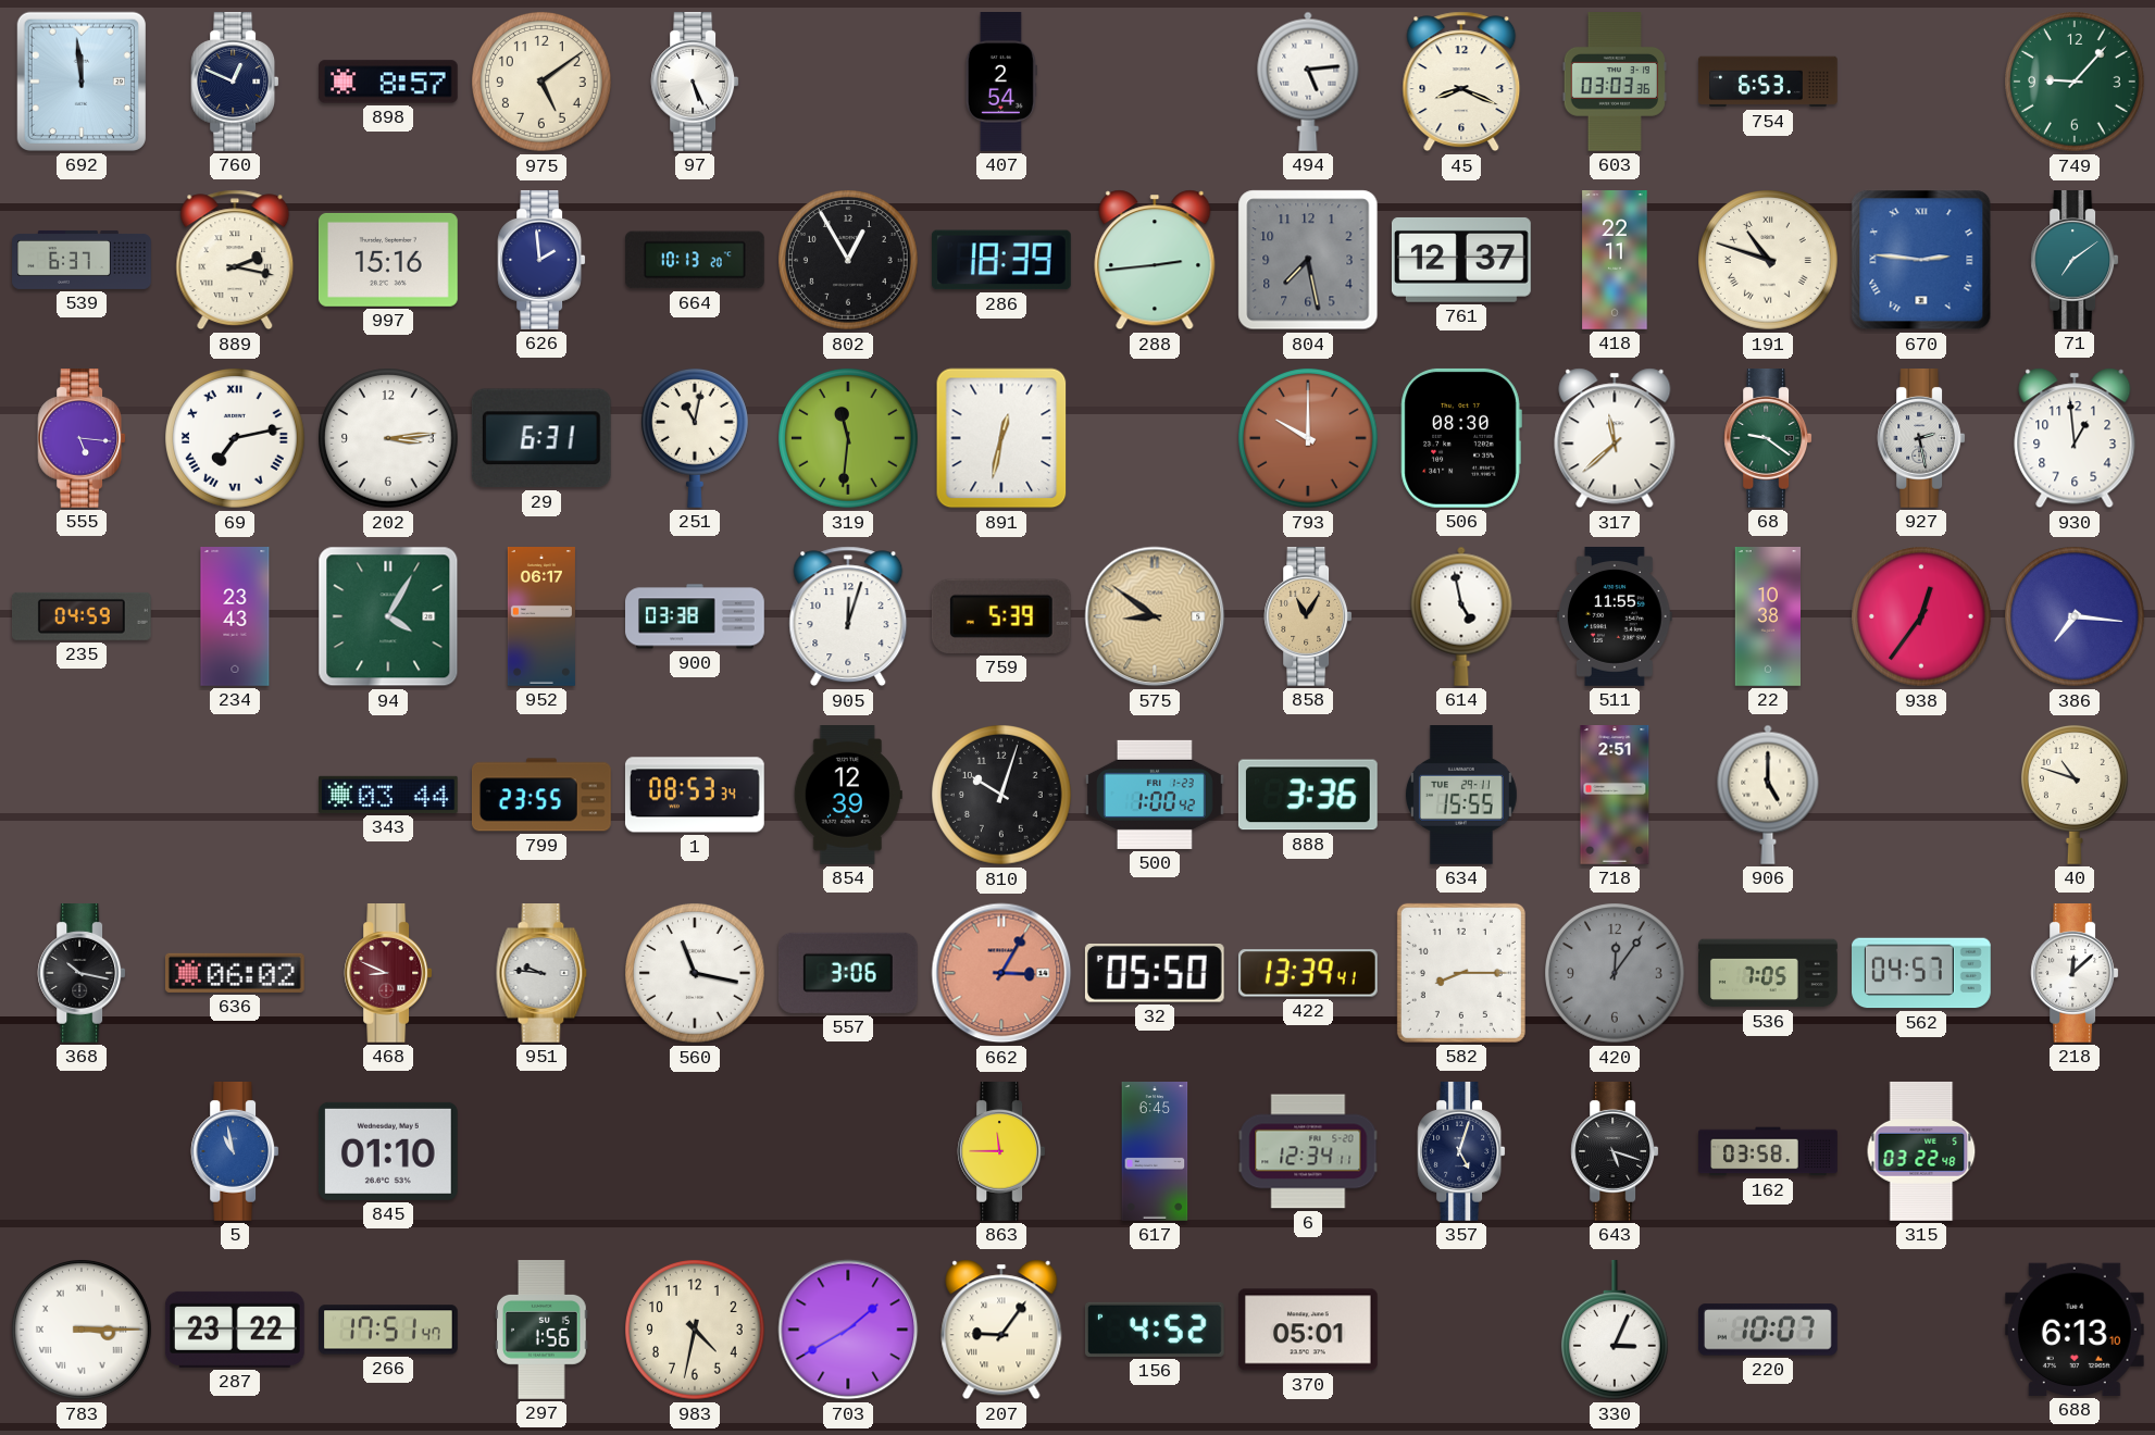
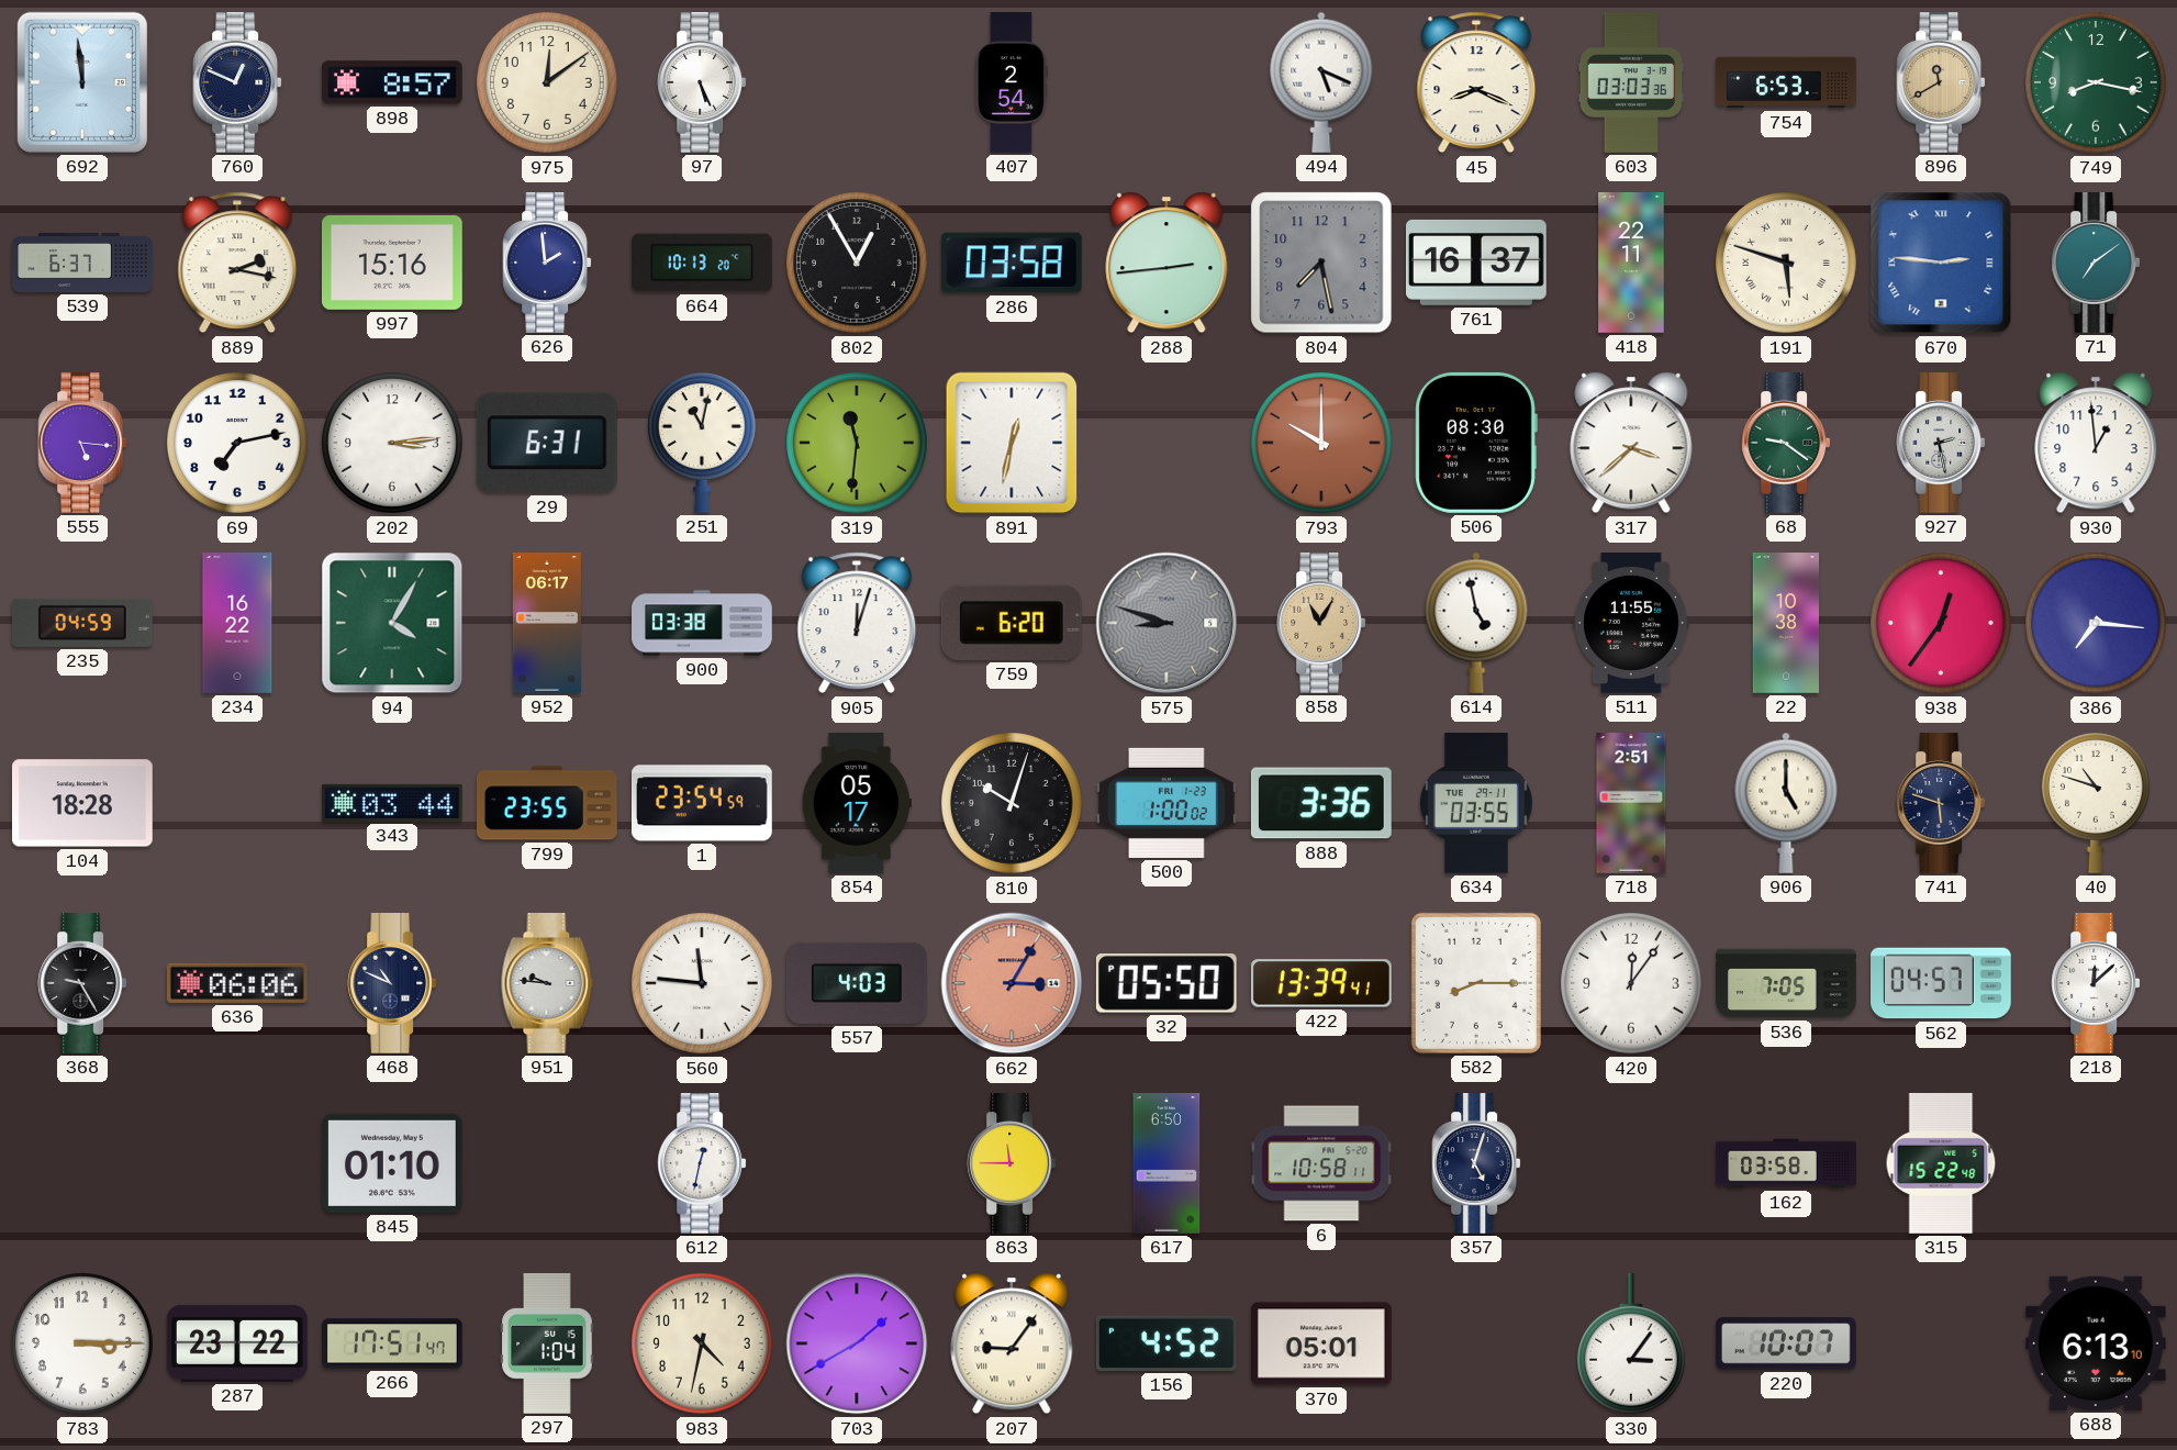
975: 5:09 -> 12:09 (548, 83)
494: 5:14 -> 5:19 (1321, 82)
896: none -> 11:40 (1941, 83)
749: 9:07 -> 8:17 (2097, 83)
286: 18:39 -> 03:58 (1012, 263)
761: 12:37 -> 16:37 (1476, 263)
191: 10:48 -> 5:48 (1787, 264)
69 numerals: Roman -> Arabic (238, 444)
317: 11:38 -> 3:38 (1631, 443)
234: 23:43 -> 16:22 (237, 624)
759: 5:39 -> 6:20 (1012, 623)
575: 8:51 -> 8:48 (1166, 623)
575 dial: champagne -> grey (1166, 623)
104: none -> 18:28 (82, 803)
1: 08:53 -> 23:54 (702, 803)
854: 12:39 -> 05:17 (857, 804)
500: 1:00:42 -> 1:00:02 (1166, 803)
634: 15:55 -> 03:55 (1476, 804)
741: none -> 5:48 (1941, 804)
368: 10:17 -> 9:25 (82, 984)
636: 06:02 -> 06:06 (237, 983)
468: 8:49 -> 10:49 (392, 984)
468 dial: burgundy -> navy (392, 984)
560: 11:17 -> 11:46 (703, 984)
557: 3:06 -> 4:03 (857, 983)
420 dial: grey -> white (1632, 984)
5: 10:58 -> none (235, 1152)
612: none -> 12:32 (702, 1164)
617: 6:45 -> 6:50 (1166, 1164)
6: 12:34 -> 10:58 (1321, 1163)
643: 5:18 -> none (1615, 1152)
315: 03:22 -> 15:22 (1941, 1163)
783 numerals: Roman -> Arabic (83, 1345)
297: 1:56 -> 1:04 (547, 1345)
330: 3:04 -> 3:06 (1631, 1343)
